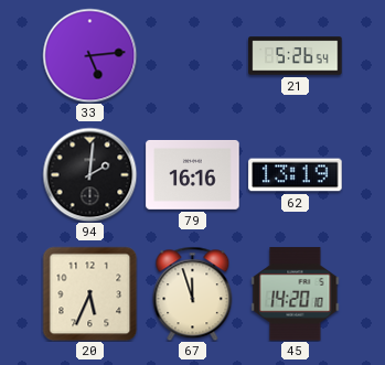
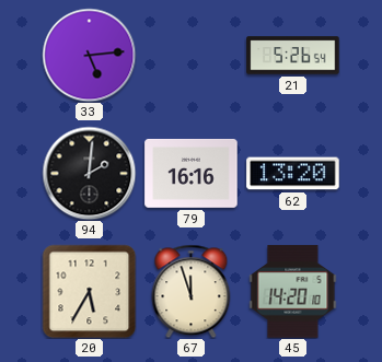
62: 13:19 -> 13:20 (293, 174)
20: 5:34 -> 5:35 (89, 291)
